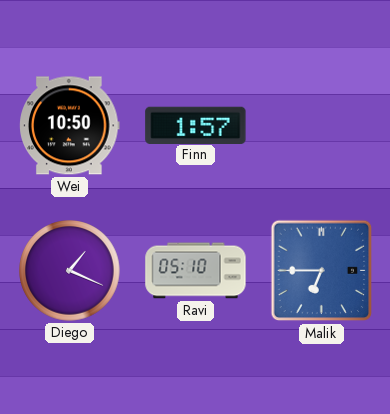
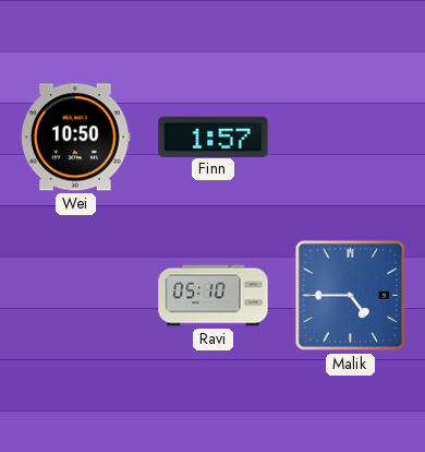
Diego: 1:19 -> none (70, 271)
Malik: 6:45 -> 4:45 (351, 296)
